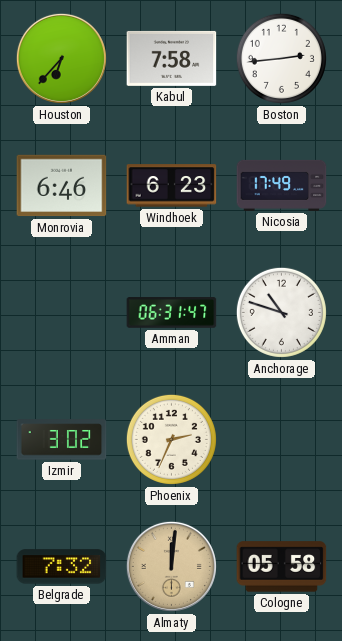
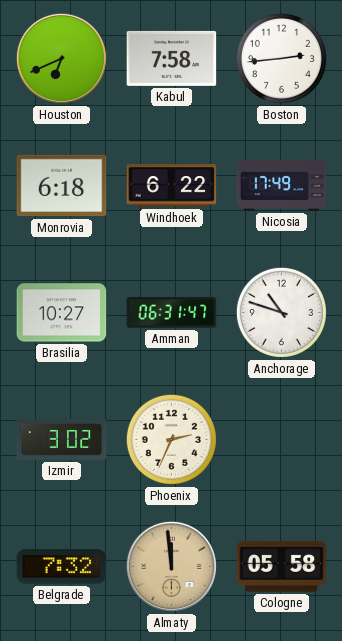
Houston: 6:37 -> 6:41 (61, 58)
Monrovia: 6:46 -> 6:18 (62, 186)
Windhoek: 6:23 -> 6:22 (172, 186)
Brasilia: none -> 10:27 (62, 313)
Almaty: 12:01 -> 11:59 (171, 566)
